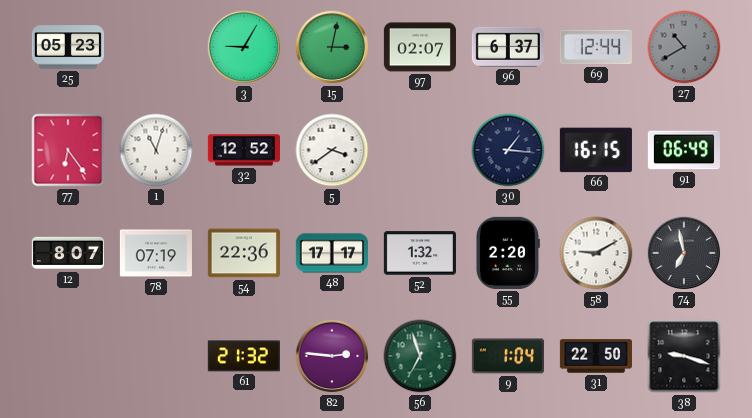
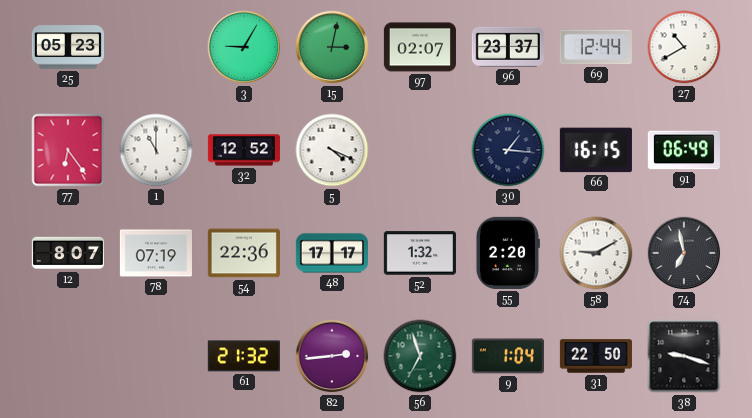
96: 6:37 -> 23:37 (508, 47)
27 dial: grey -> white (684, 47)
1: 11:03 -> 11:00 (156, 150)
5: 3:39 -> 4:19 (332, 150)
82: 2:46 -> 2:44 (332, 356)
